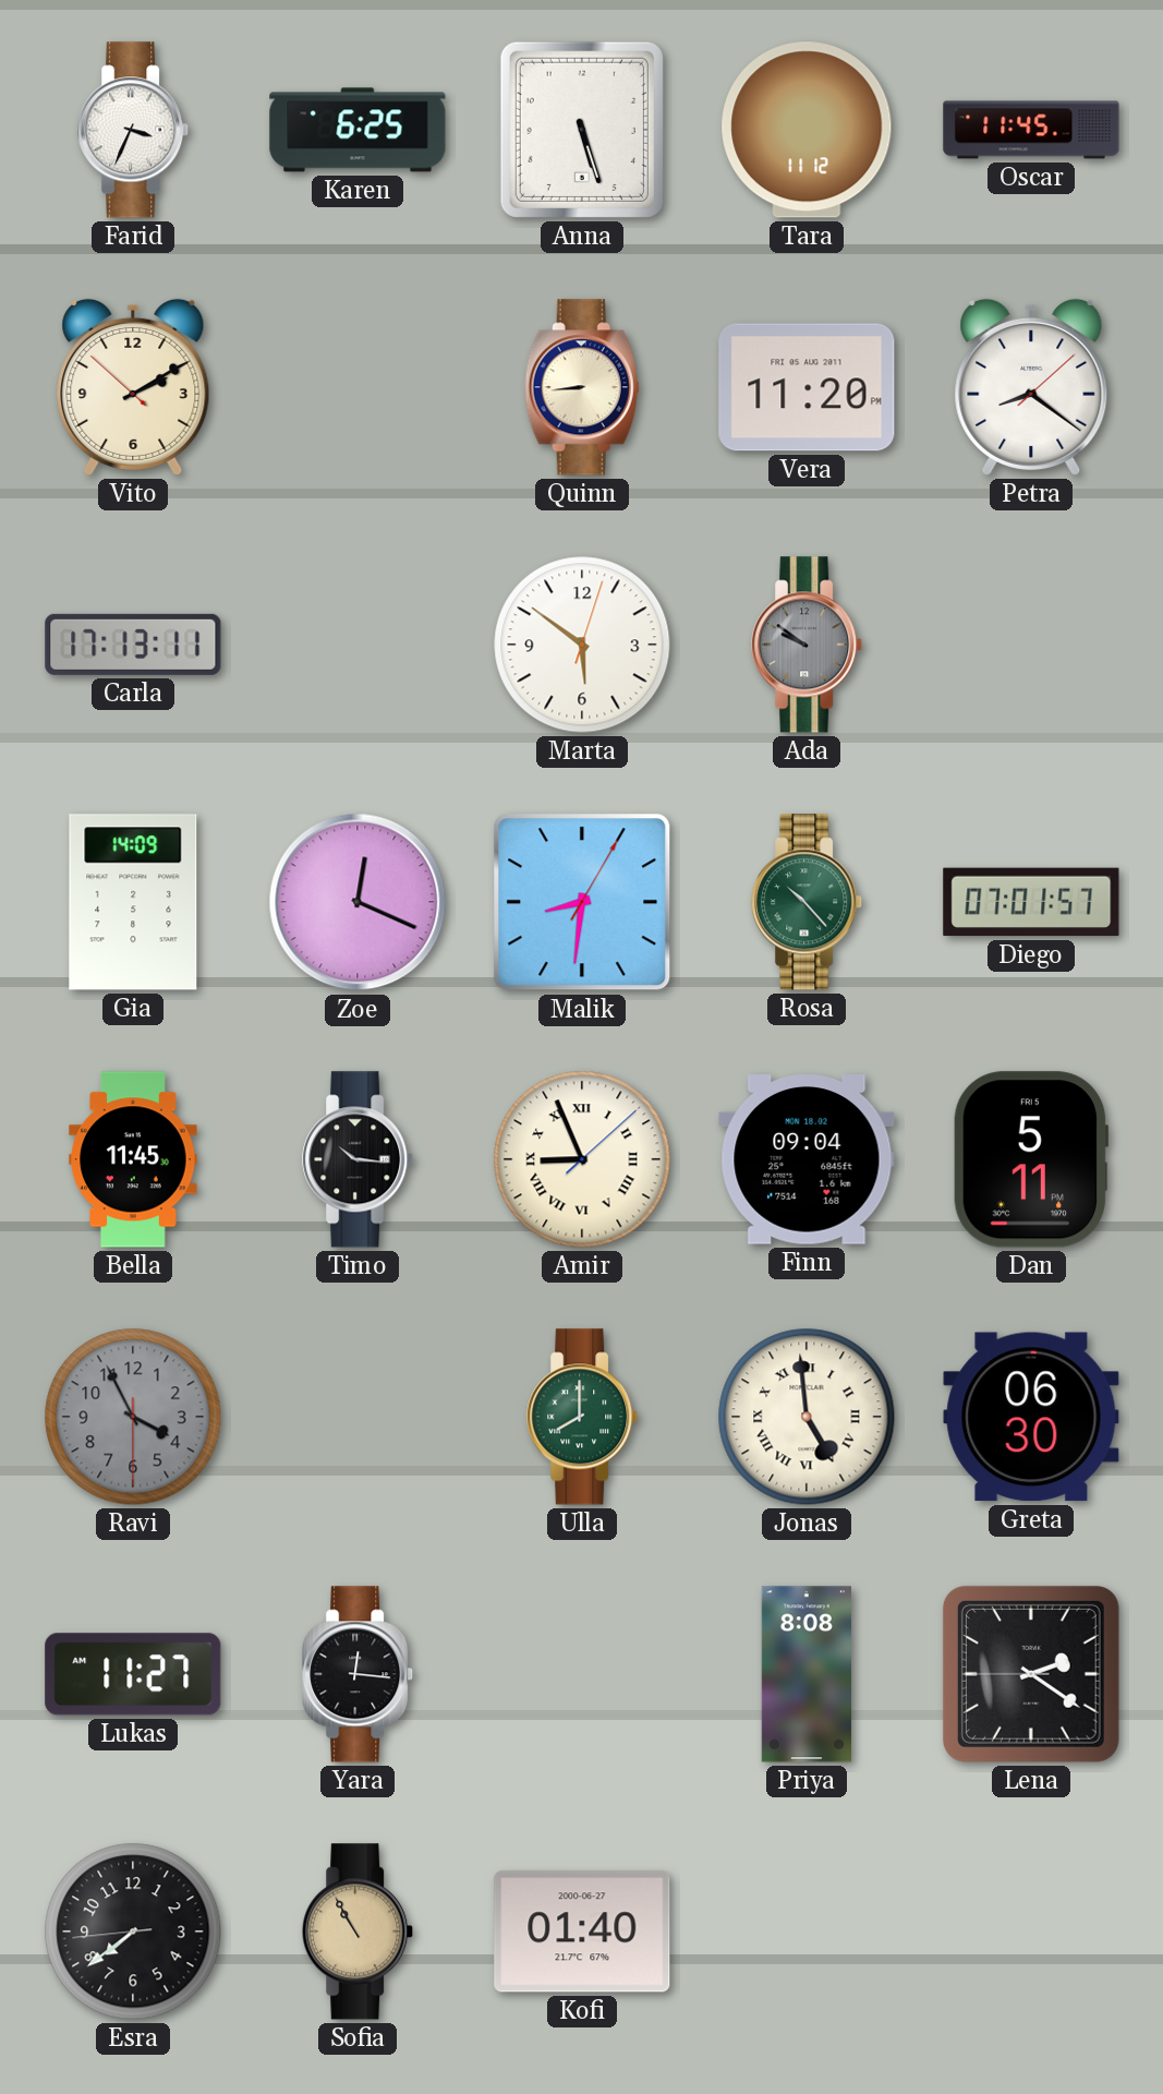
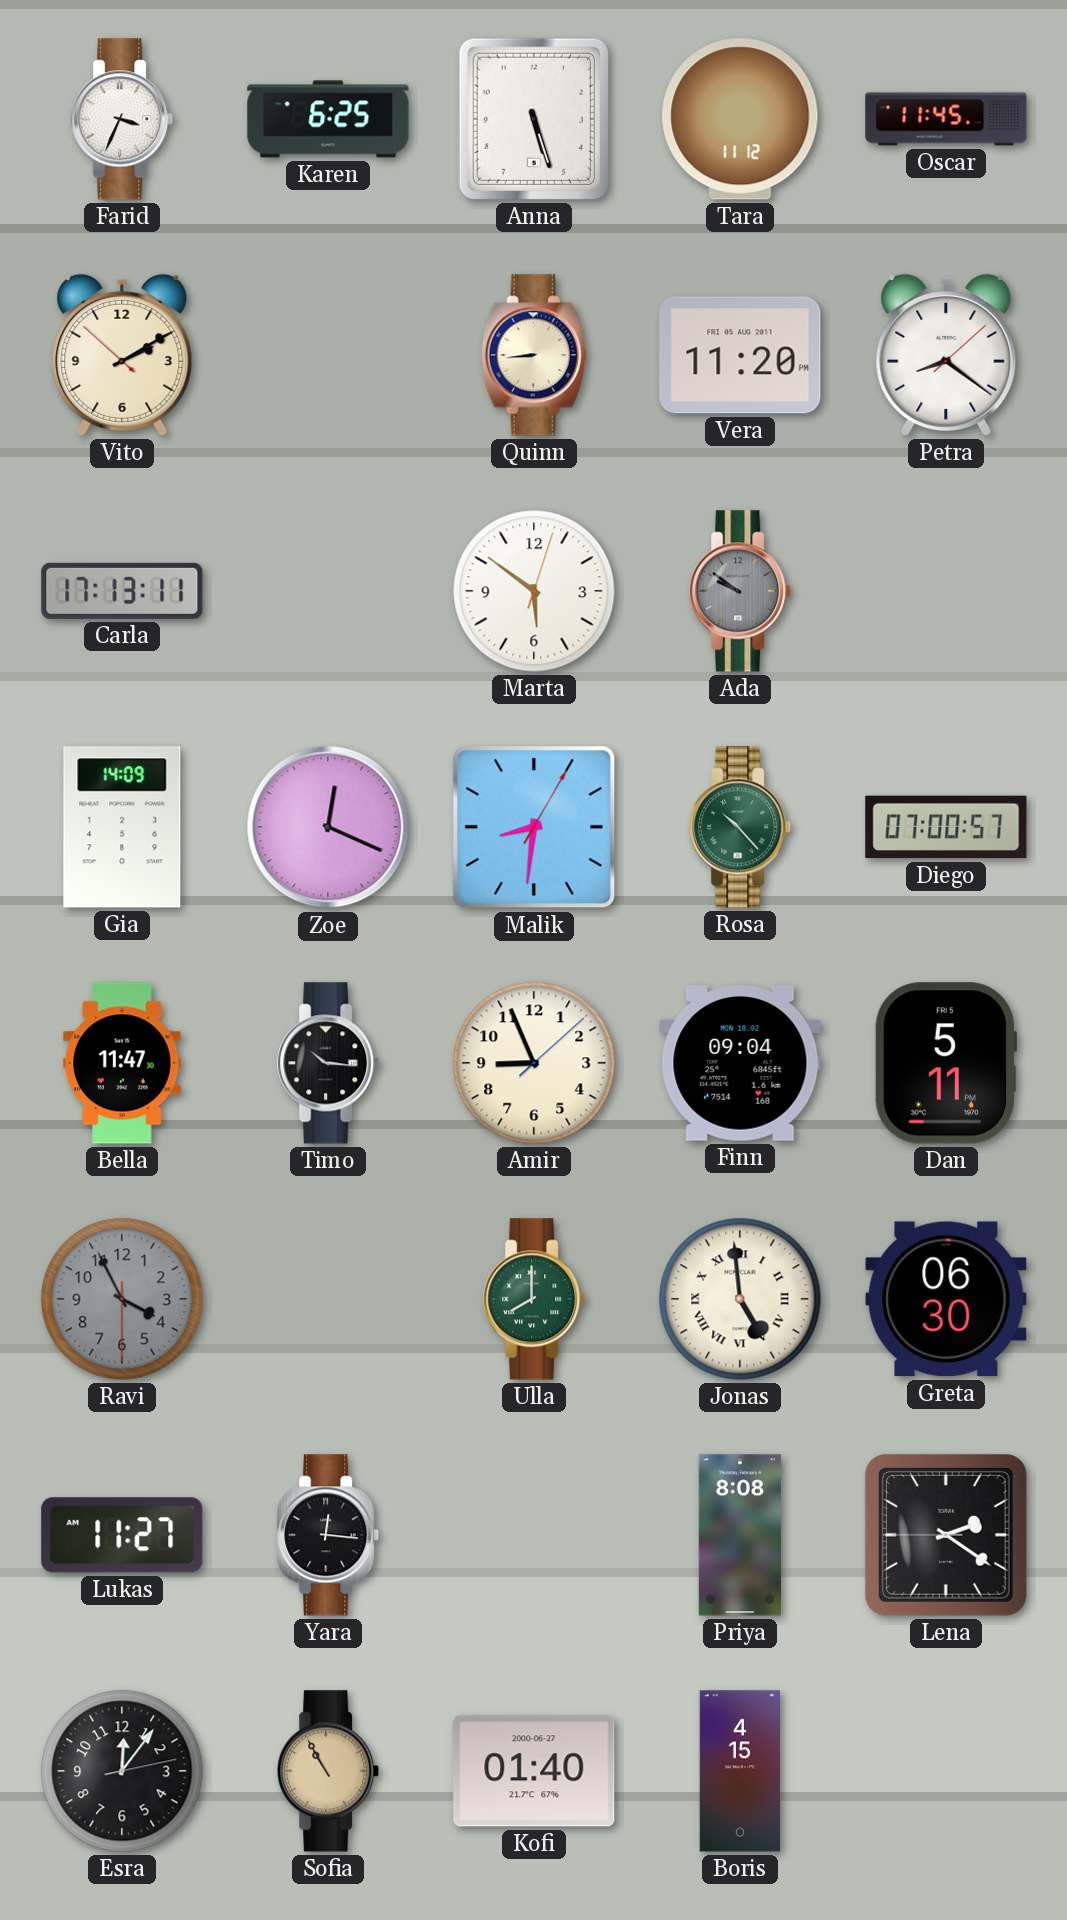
Diego: 07:01 -> 07:00 (946, 827)
Bella: 11:45 -> 11:47 (122, 1063)
Amir numerals: Roman -> Arabic (534, 1063)
Esra: 7:38 -> 12:06 (122, 1771)
Boris: none -> 4:15 (740, 1771)
